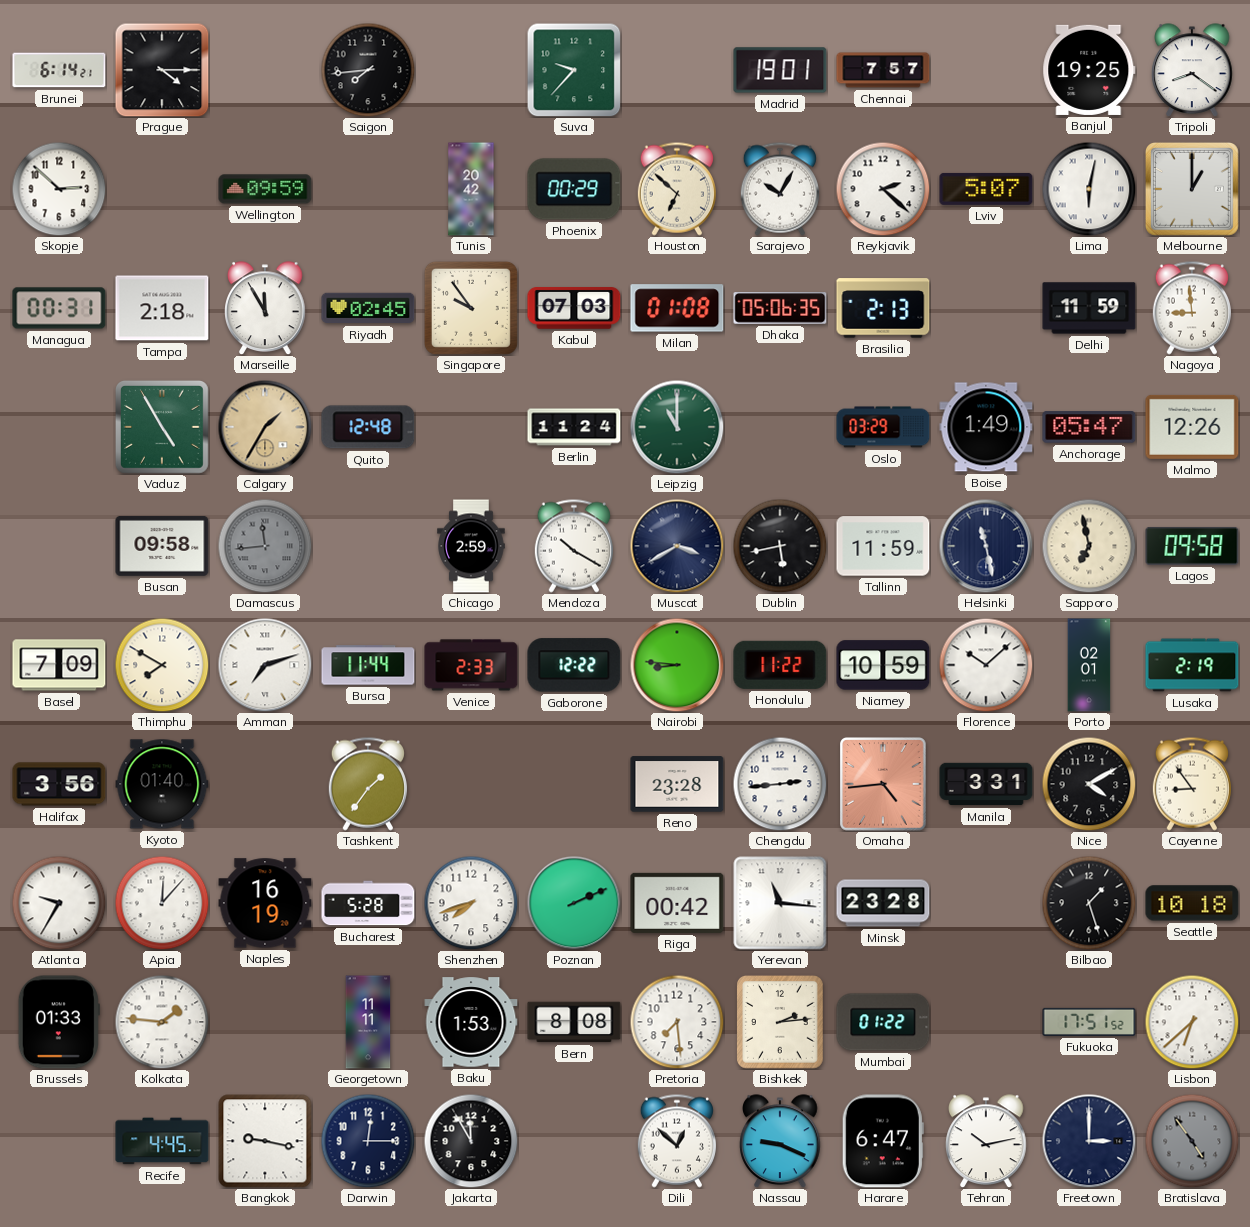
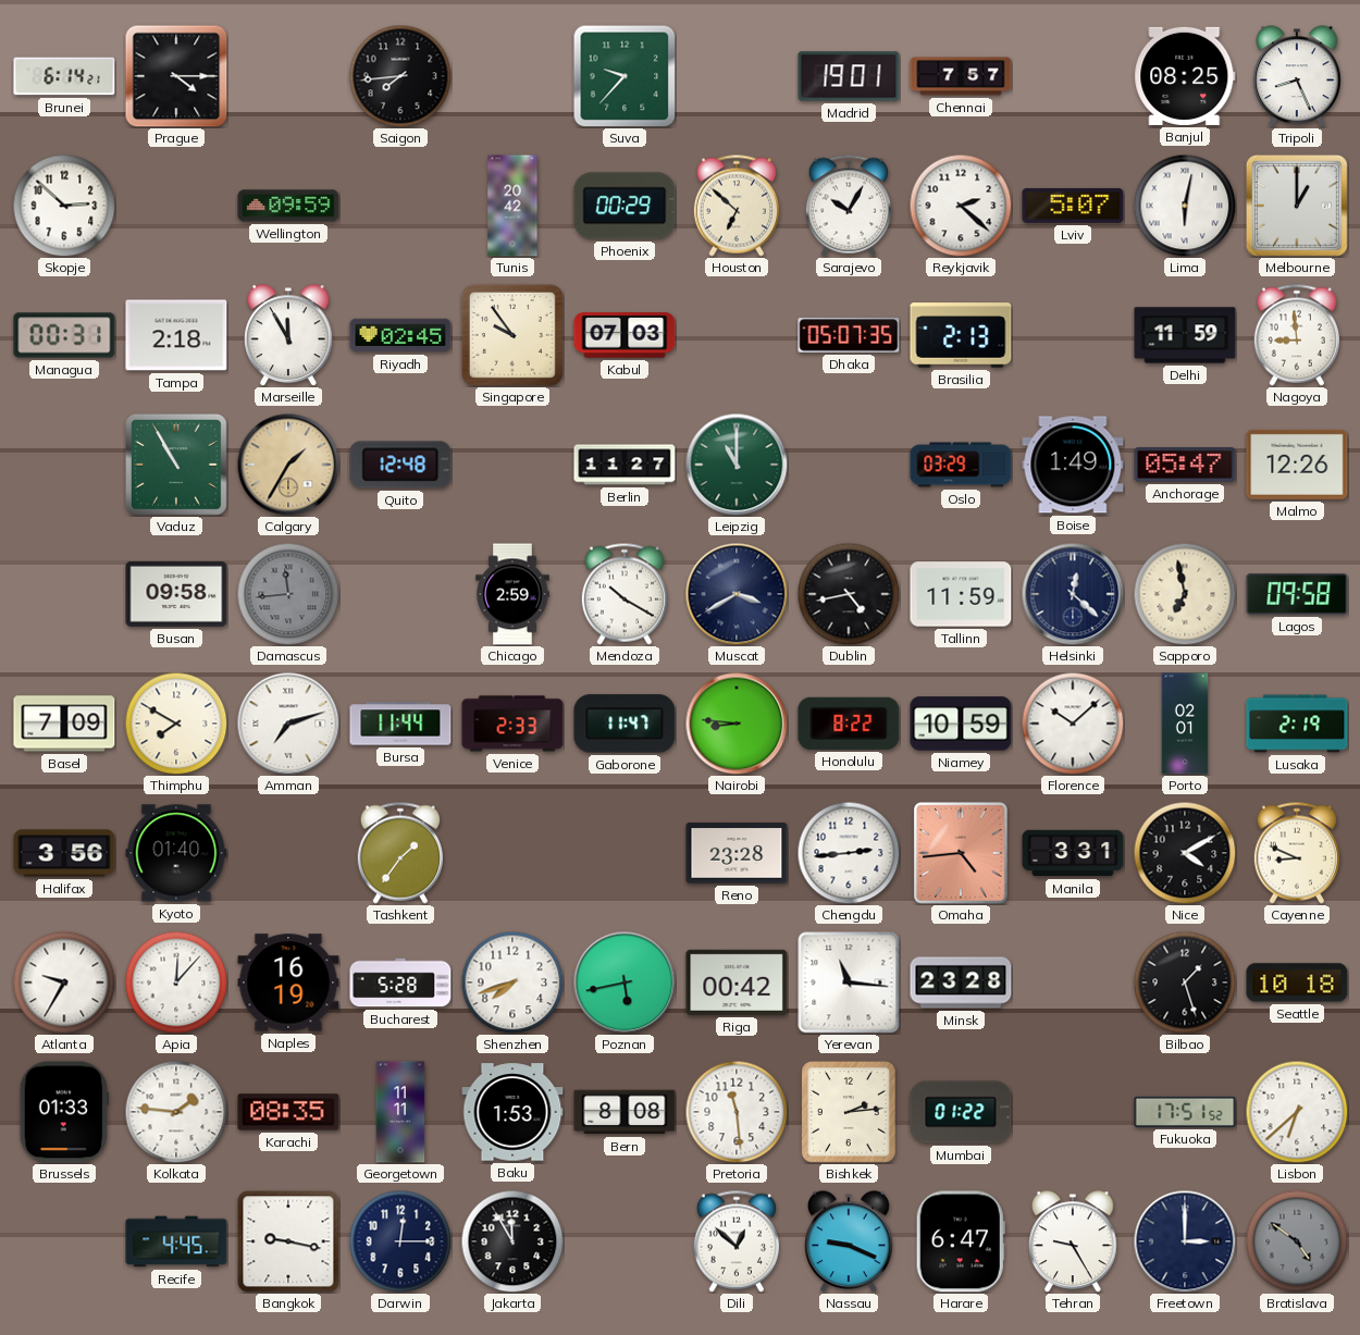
Banjul: 19:25 -> 08:25 (1185, 76)
Tripoli: 8:21 -> 8:26 (1297, 76)
Milan: 01:08 -> none (677, 308)
Dhaka: 05:06 -> 05:07 (849, 335)
Vaduz: 4:55 -> 10:55 (176, 465)
Berlin: 11:24 -> 11:27 (625, 465)
Dublin: 5:43 -> 4:43 (849, 594)
Helsinki: 11:28 -> 12:22 (1073, 594)
Gaborone: 12:22 -> 11:47 (625, 724)
Honolulu: 11:22 -> 8:22 (849, 724)
Cayenne: 8:54 -> 8:49 (1297, 853)
Poznan: 2:11 -> 5:43 (625, 982)
Karachi: none -> 08:35 (288, 1112)
Pretoria: 7:29 -> 11:29 (737, 1112)
Tehran: 10:13 -> 9:25 (1073, 1241)
Bratislava: 4:54 -> 4:51 (1297, 1241)
